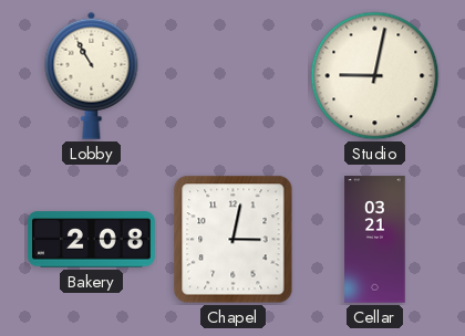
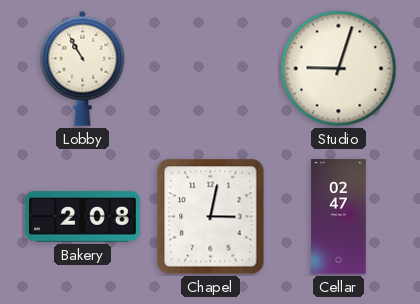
Studio: 9:02 -> 9:03 (339, 69)
Cellar: 03:21 -> 02:47 (339, 217)
